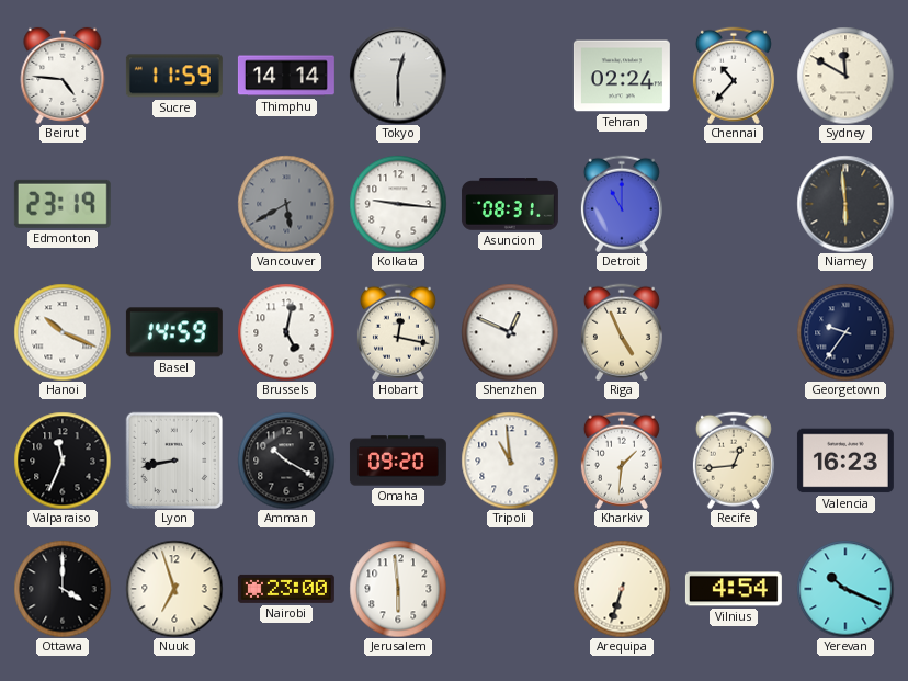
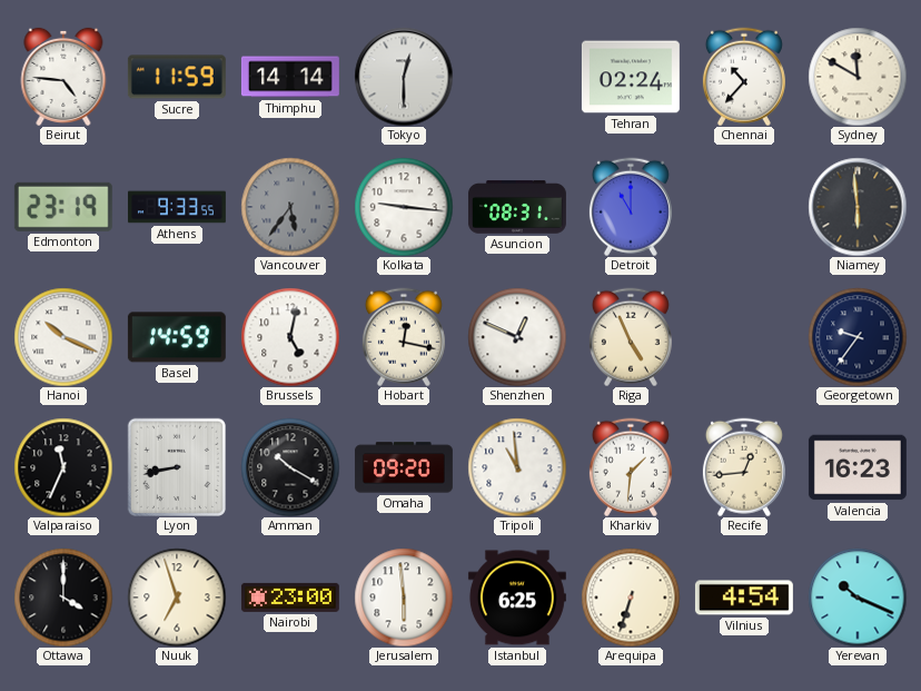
Athens: none -> 9:33 (177, 207)
Vancouver: 5:40 -> 5:36 (290, 207)
Istanbul: none -> 6:25 (517, 598)
